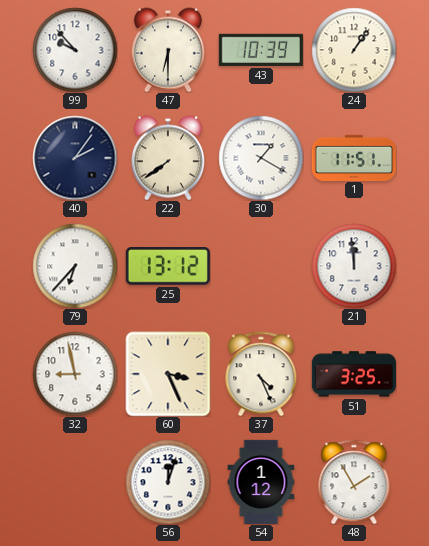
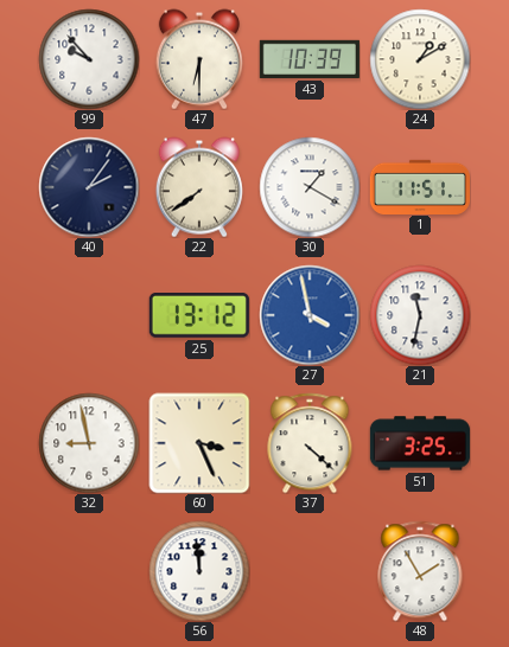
24: 1:06 -> 1:10 (420, 59)
79: 6:37 -> none (75, 266)
27: none -> 3:58 (310, 315)
21: 11:59 -> 11:32 (420, 315)
37: 4:26 -> 4:22 (310, 443)
56: 12:03 -> 11:59 (199, 571)
54: 1:12 -> none (261, 482)
